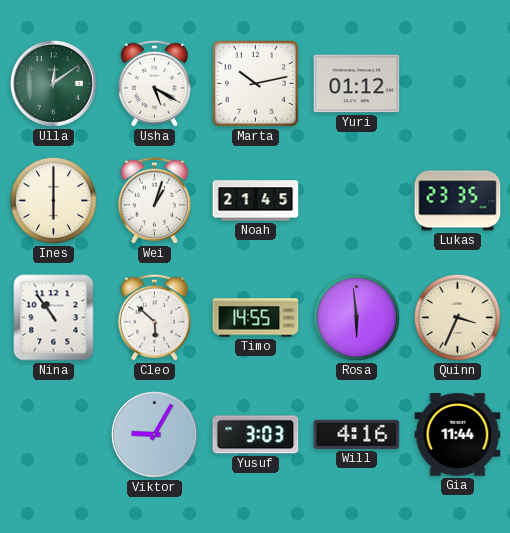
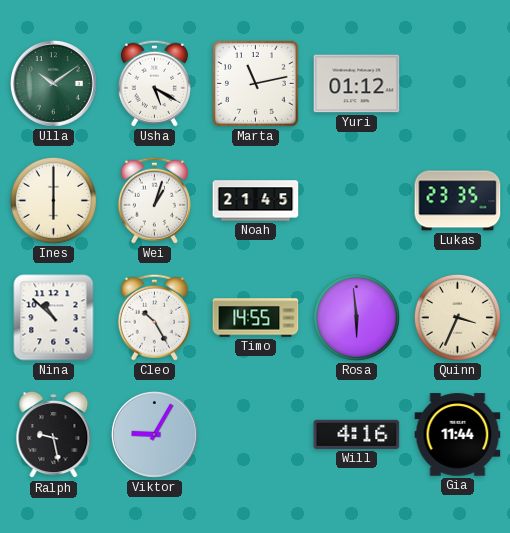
Ulla: 12:09 -> 10:09 (53, 83)
Marta: 10:13 -> 11:13 (256, 84)
Nina: 10:54 -> 10:52 (54, 318)
Cleo: 5:52 -> 10:25 (154, 317)
Ralph: none -> 9:28 (54, 435)
Yusuf: 3:03 -> none (256, 435)
